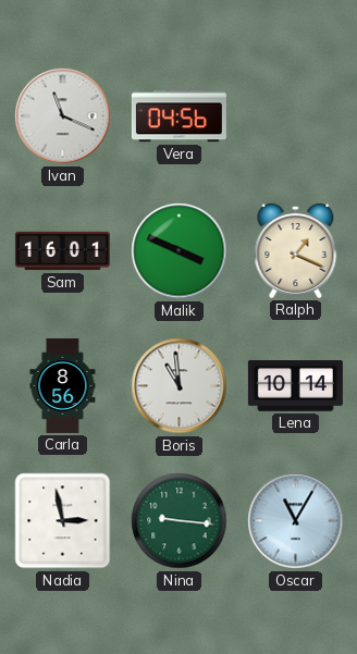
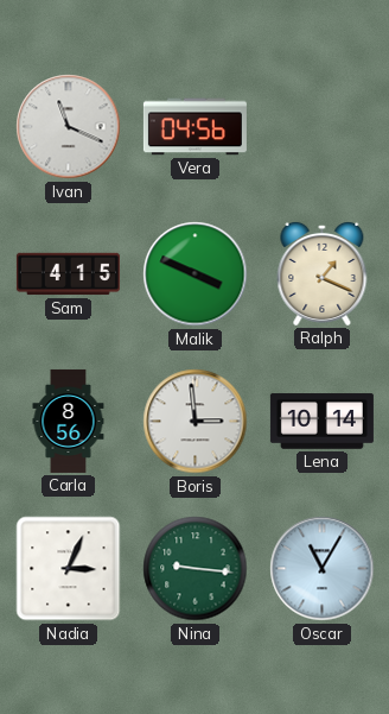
Sam: 16:01 -> 4:15 (68, 274)
Boris: 10:59 -> 2:59 (196, 422)
Nadia: 2:58 -> 3:04 (69, 569)
